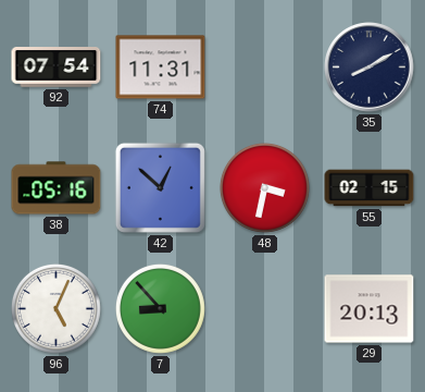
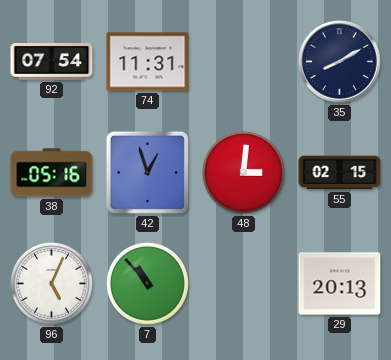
42: 12:52 -> 12:57 (147, 172)
48: 3:32 -> 3:01 (243, 172)
7: 8:53 -> 10:53 (147, 283)
